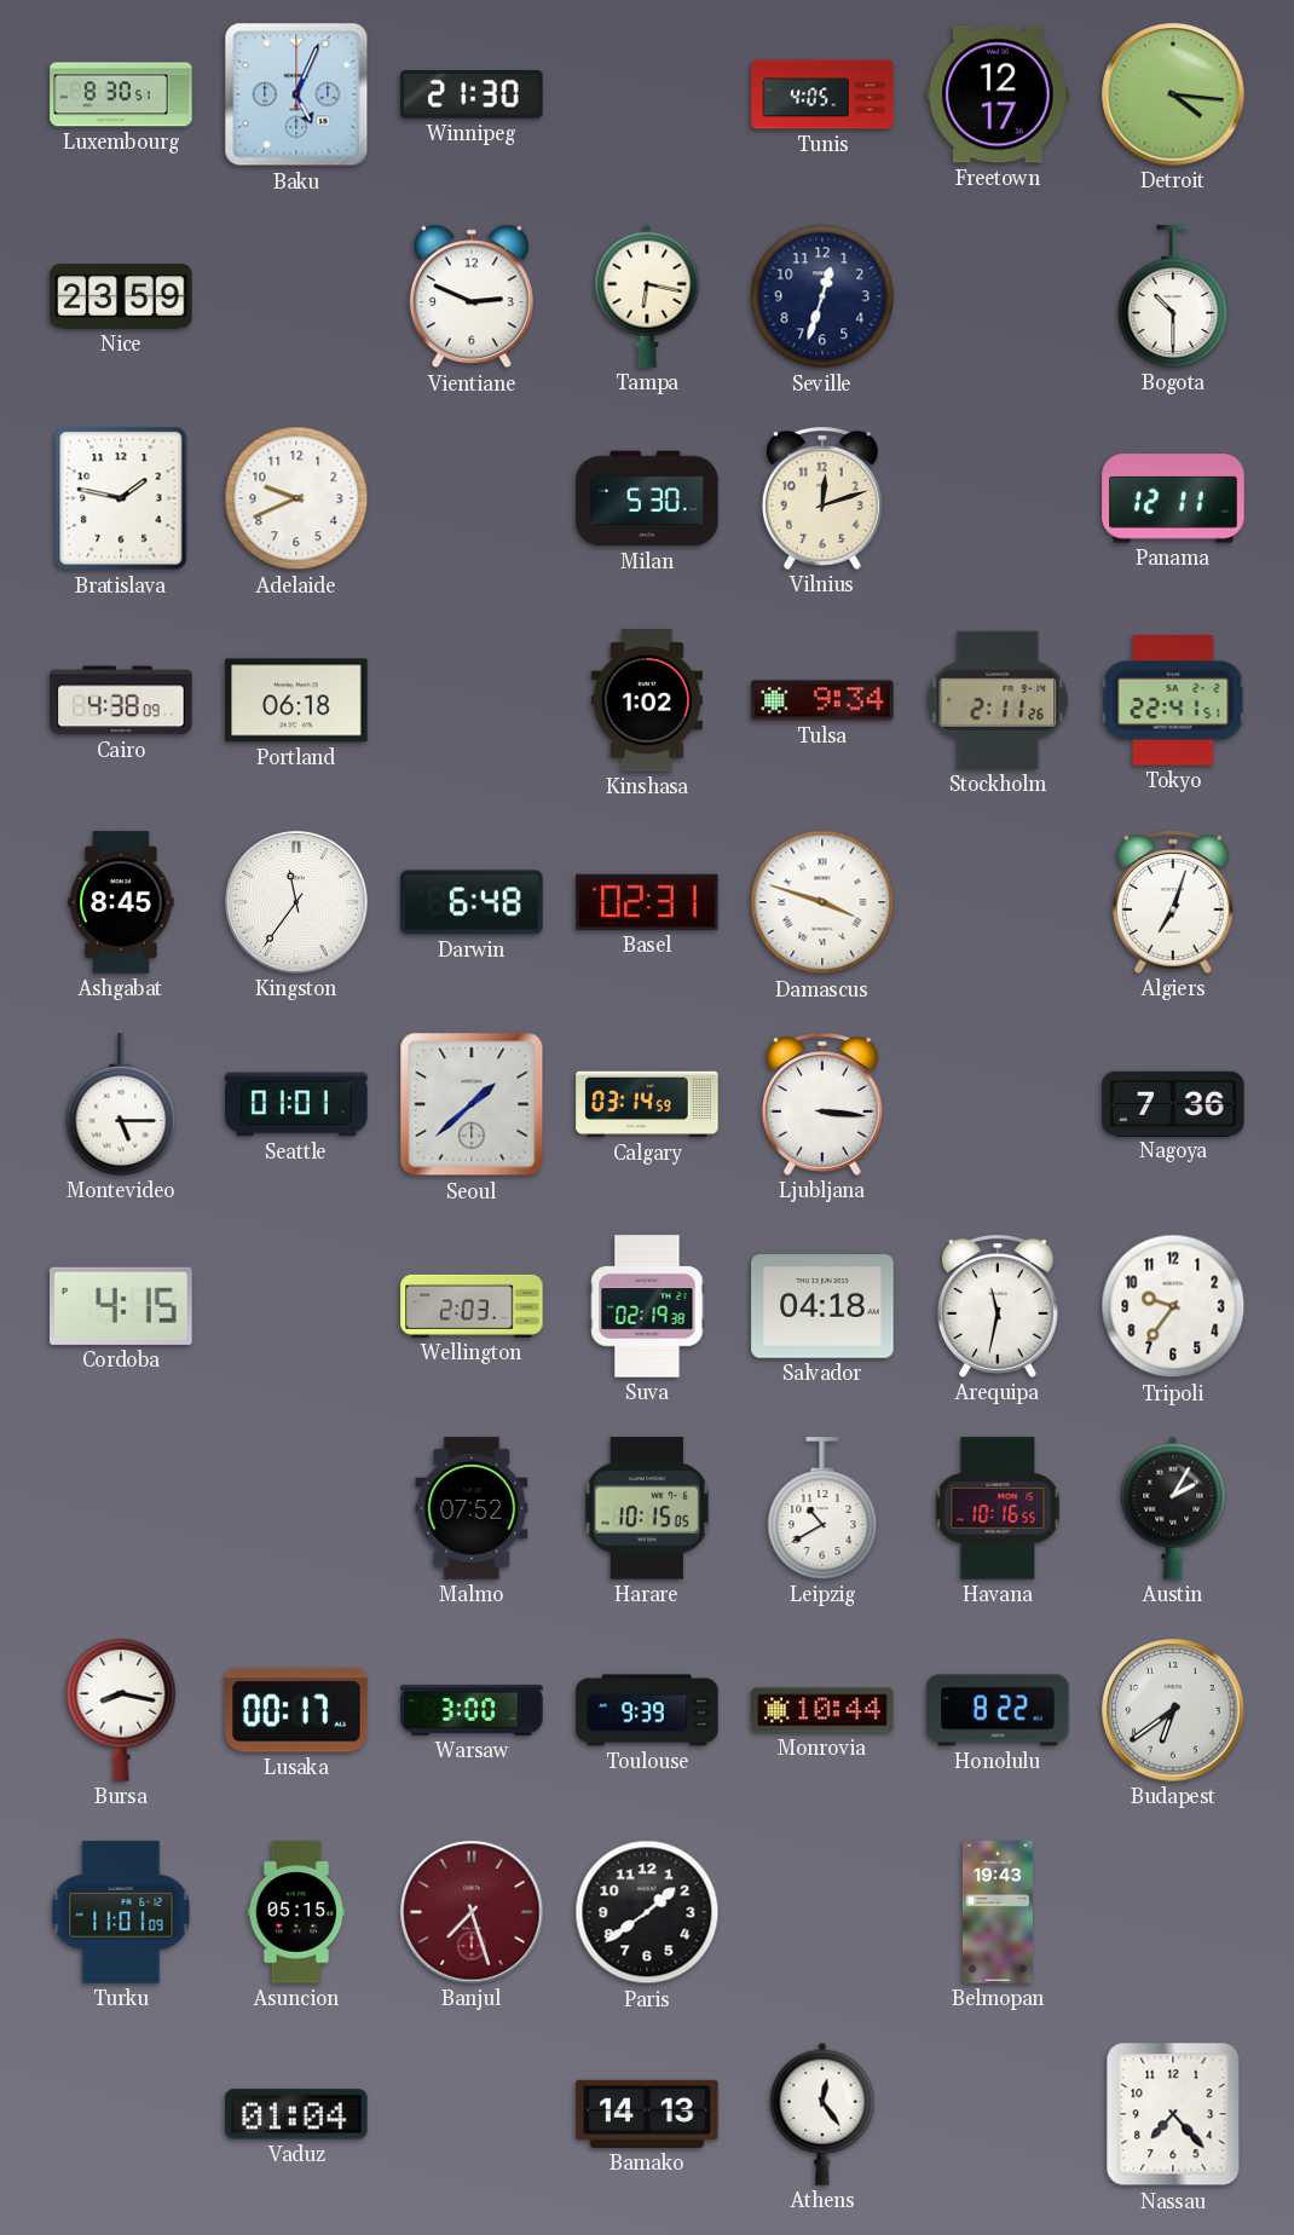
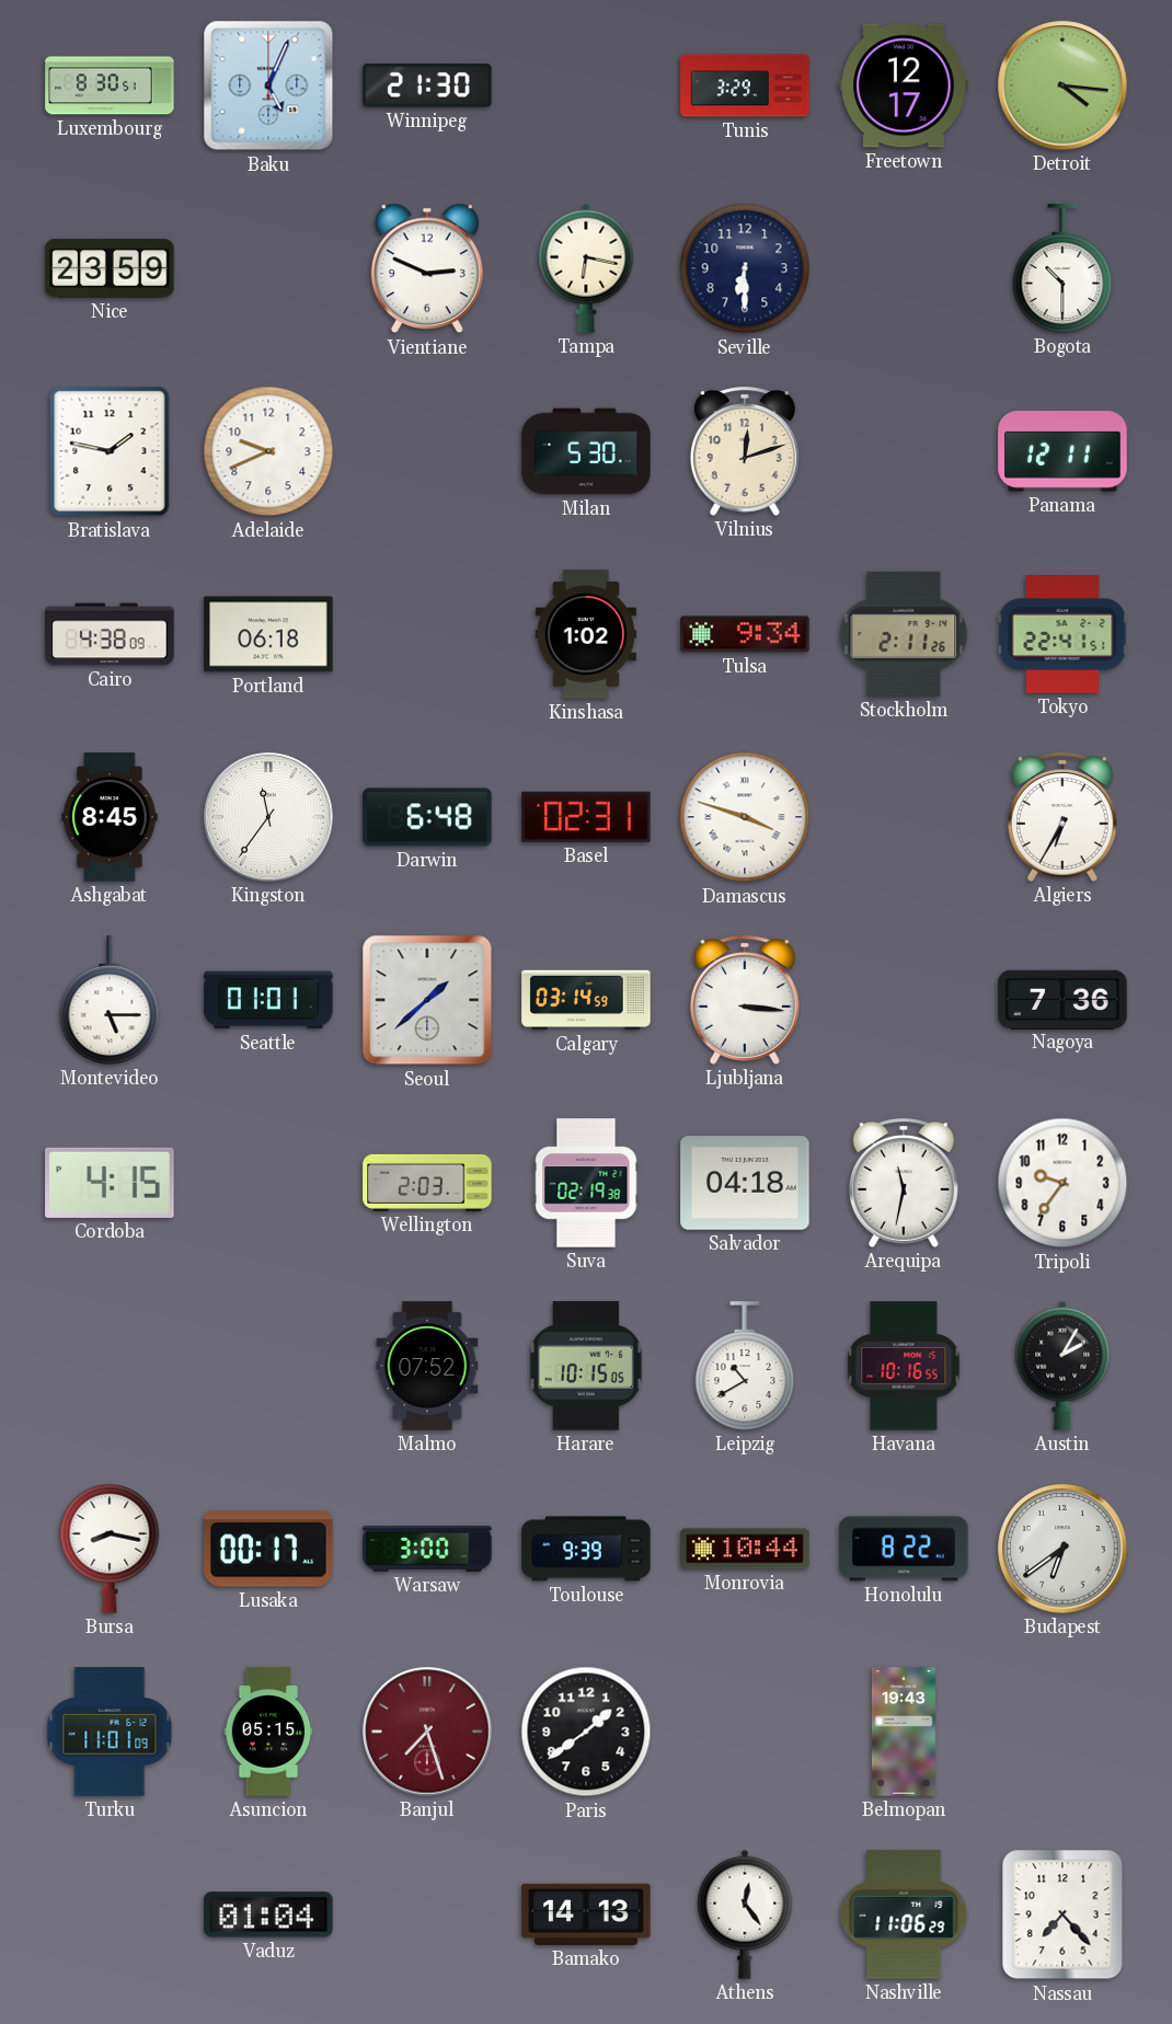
Tunis: 4:05 -> 3:29 (745, 85)
Seville: 12:33 -> 6:30 (745, 268)
Algiers: 7:03 -> 6:35 (1062, 817)
Nashville: none -> 11:06 (904, 1914)
